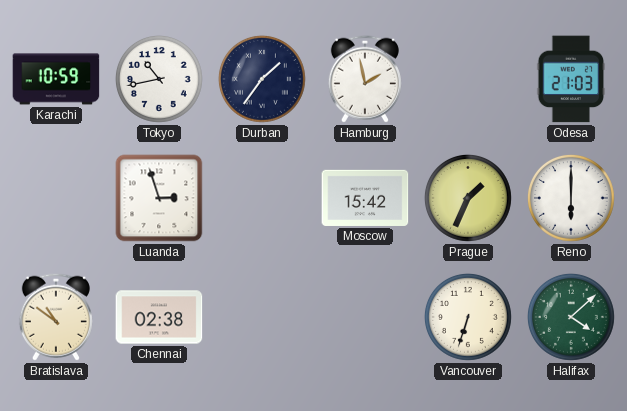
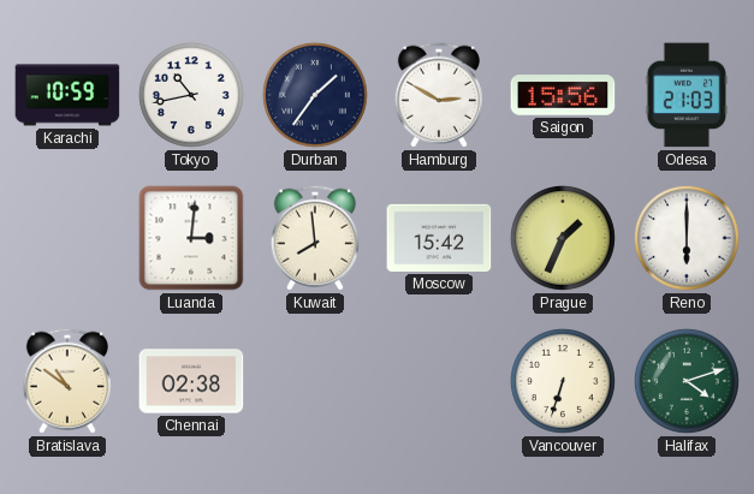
Hamburg: 1:58 -> 2:50 (439, 95)
Saigon: none -> 15:56 (563, 95)
Luanda: 2:57 -> 3:01 (191, 238)
Kuwait: none -> 7:59 (315, 238)
Halifax: 4:08 -> 4:12 (687, 381)
